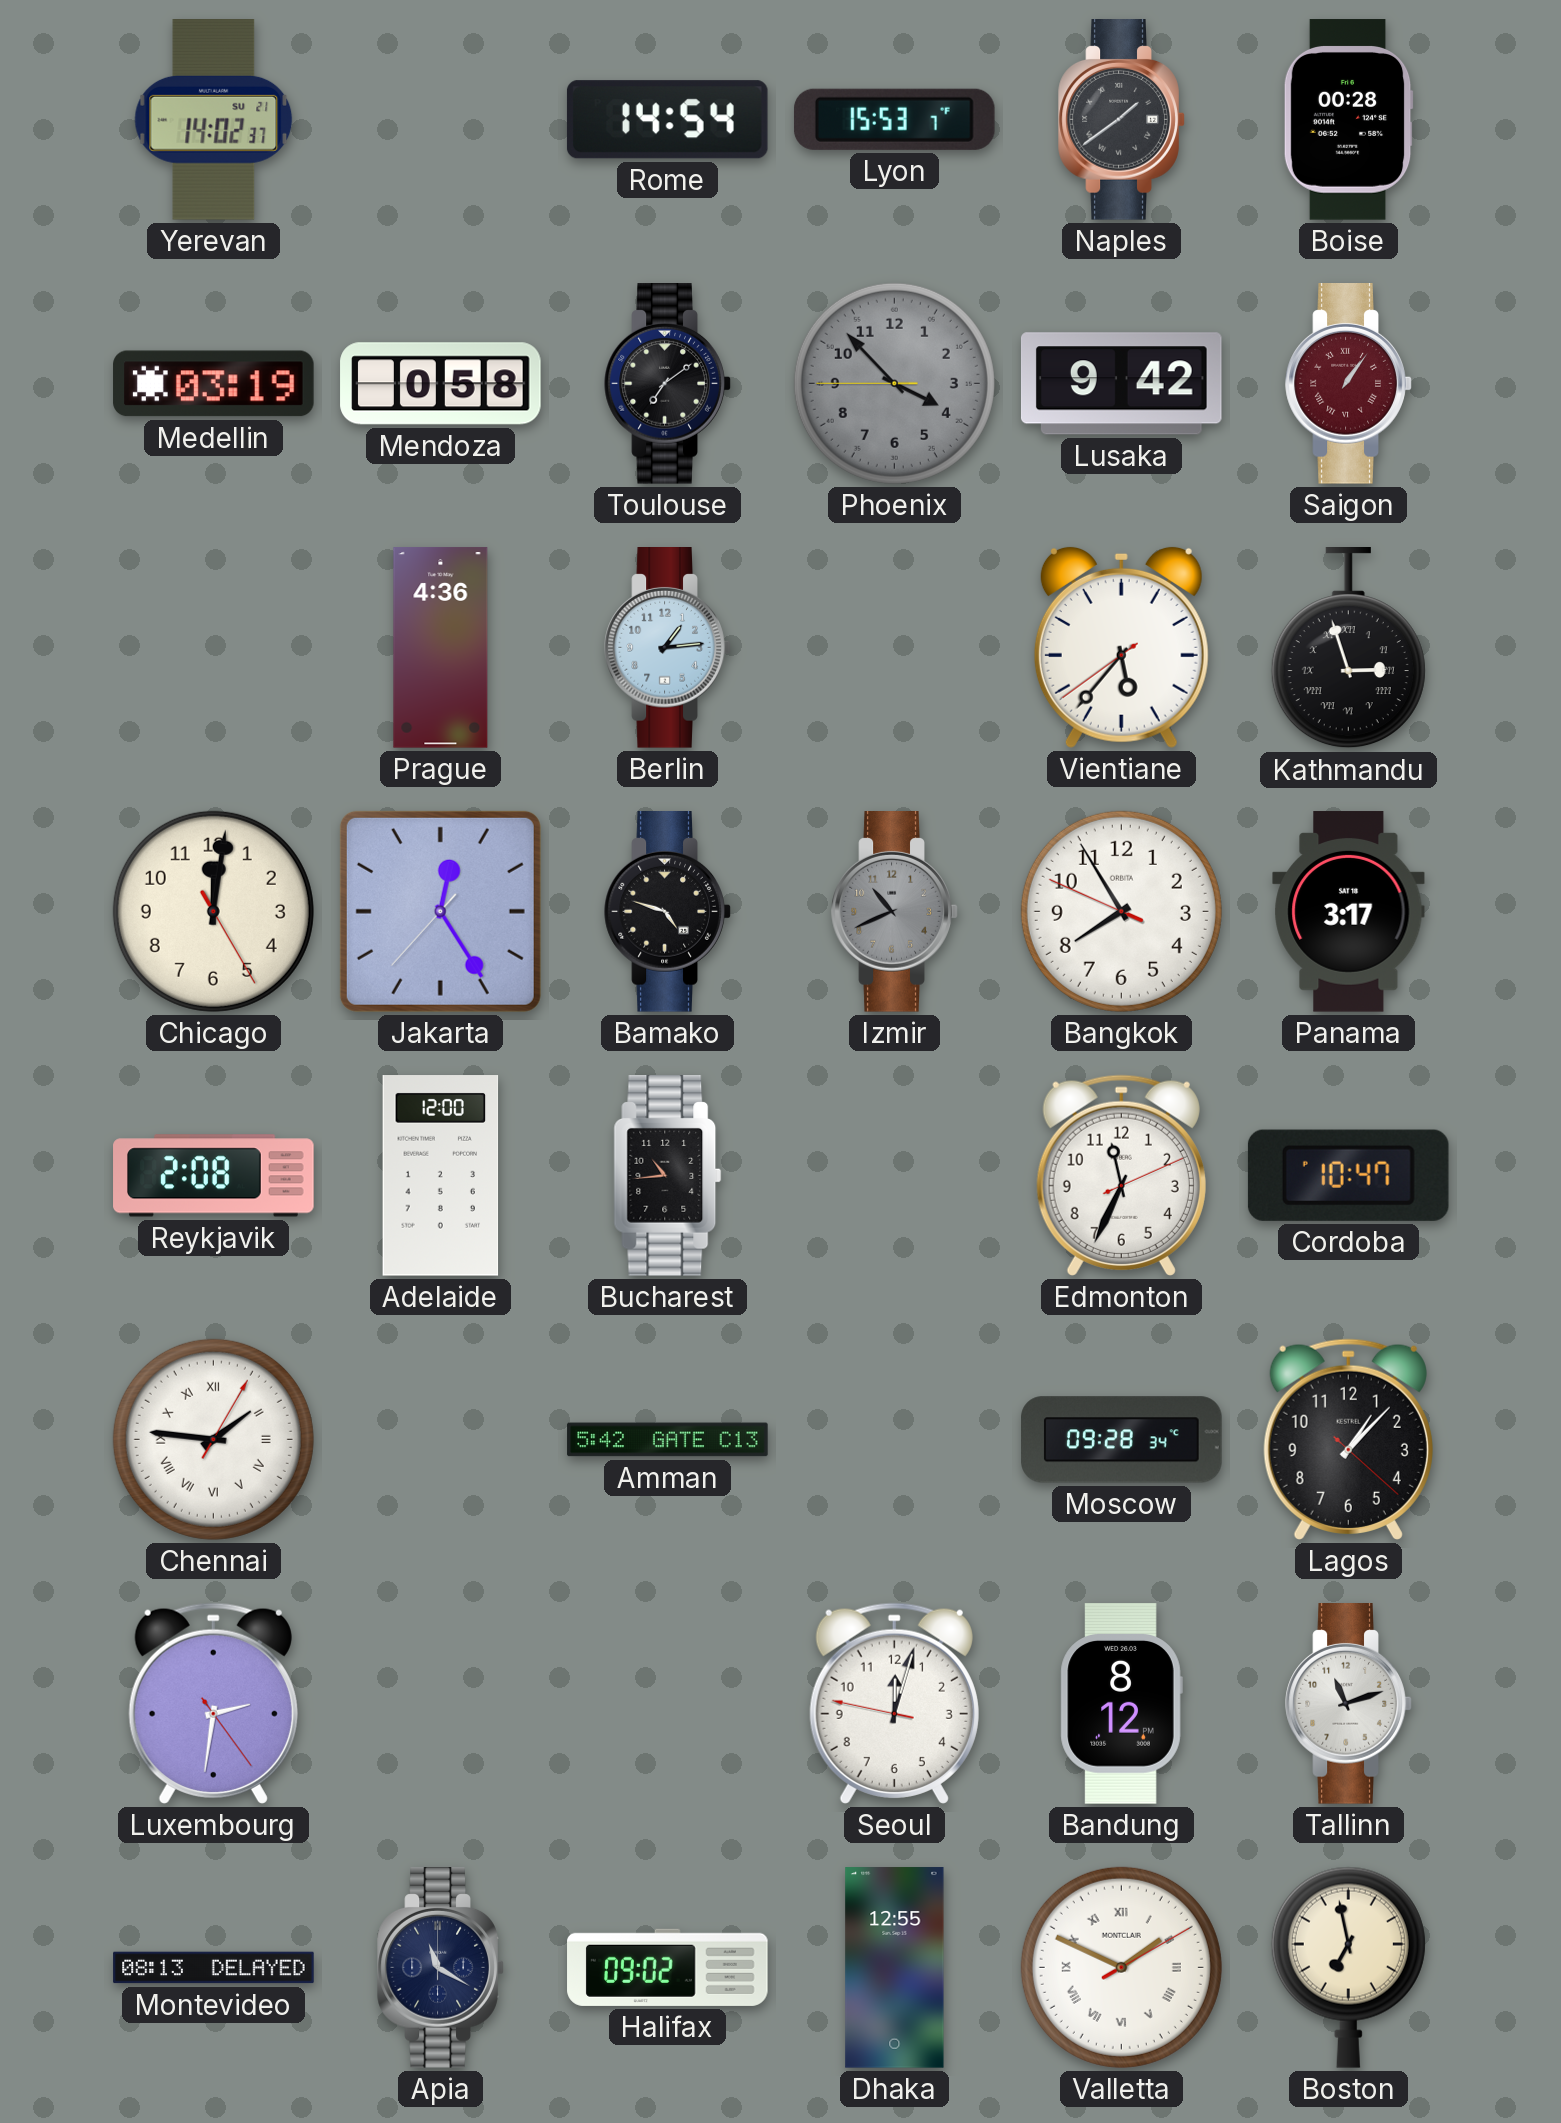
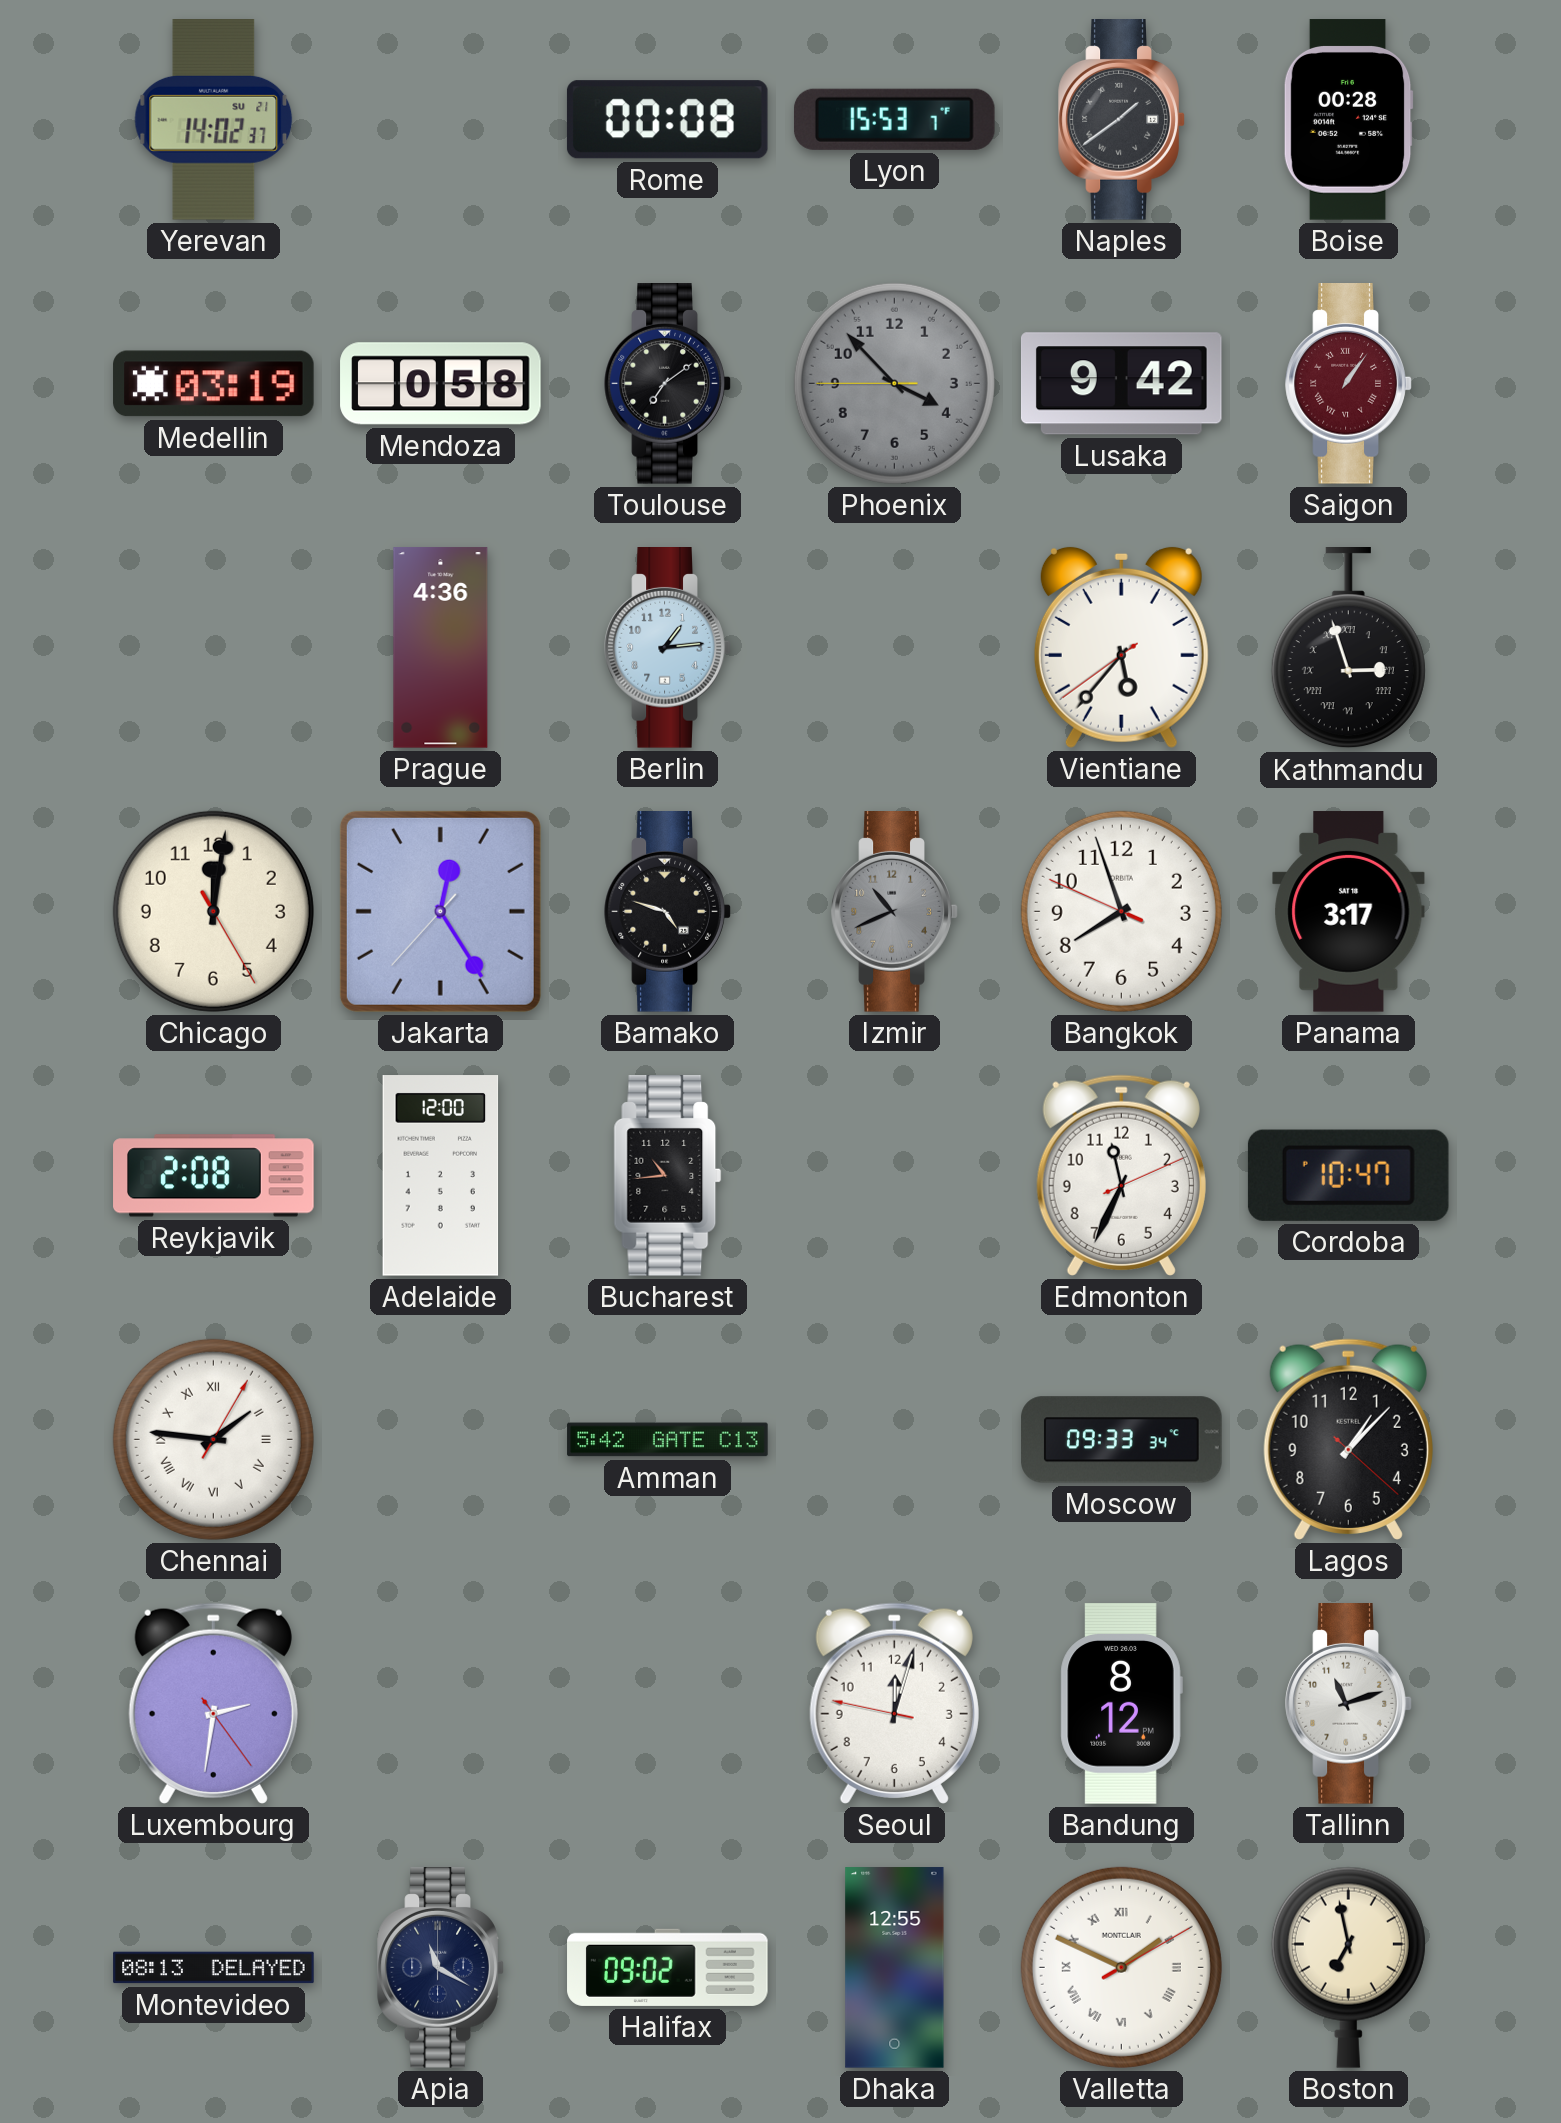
Rome: 14:54 -> 00:08 (667, 120)
Bangkok: 7:54 -> 7:56 (1121, 911)
Moscow: 09:28 -> 09:33 (1122, 1440)
